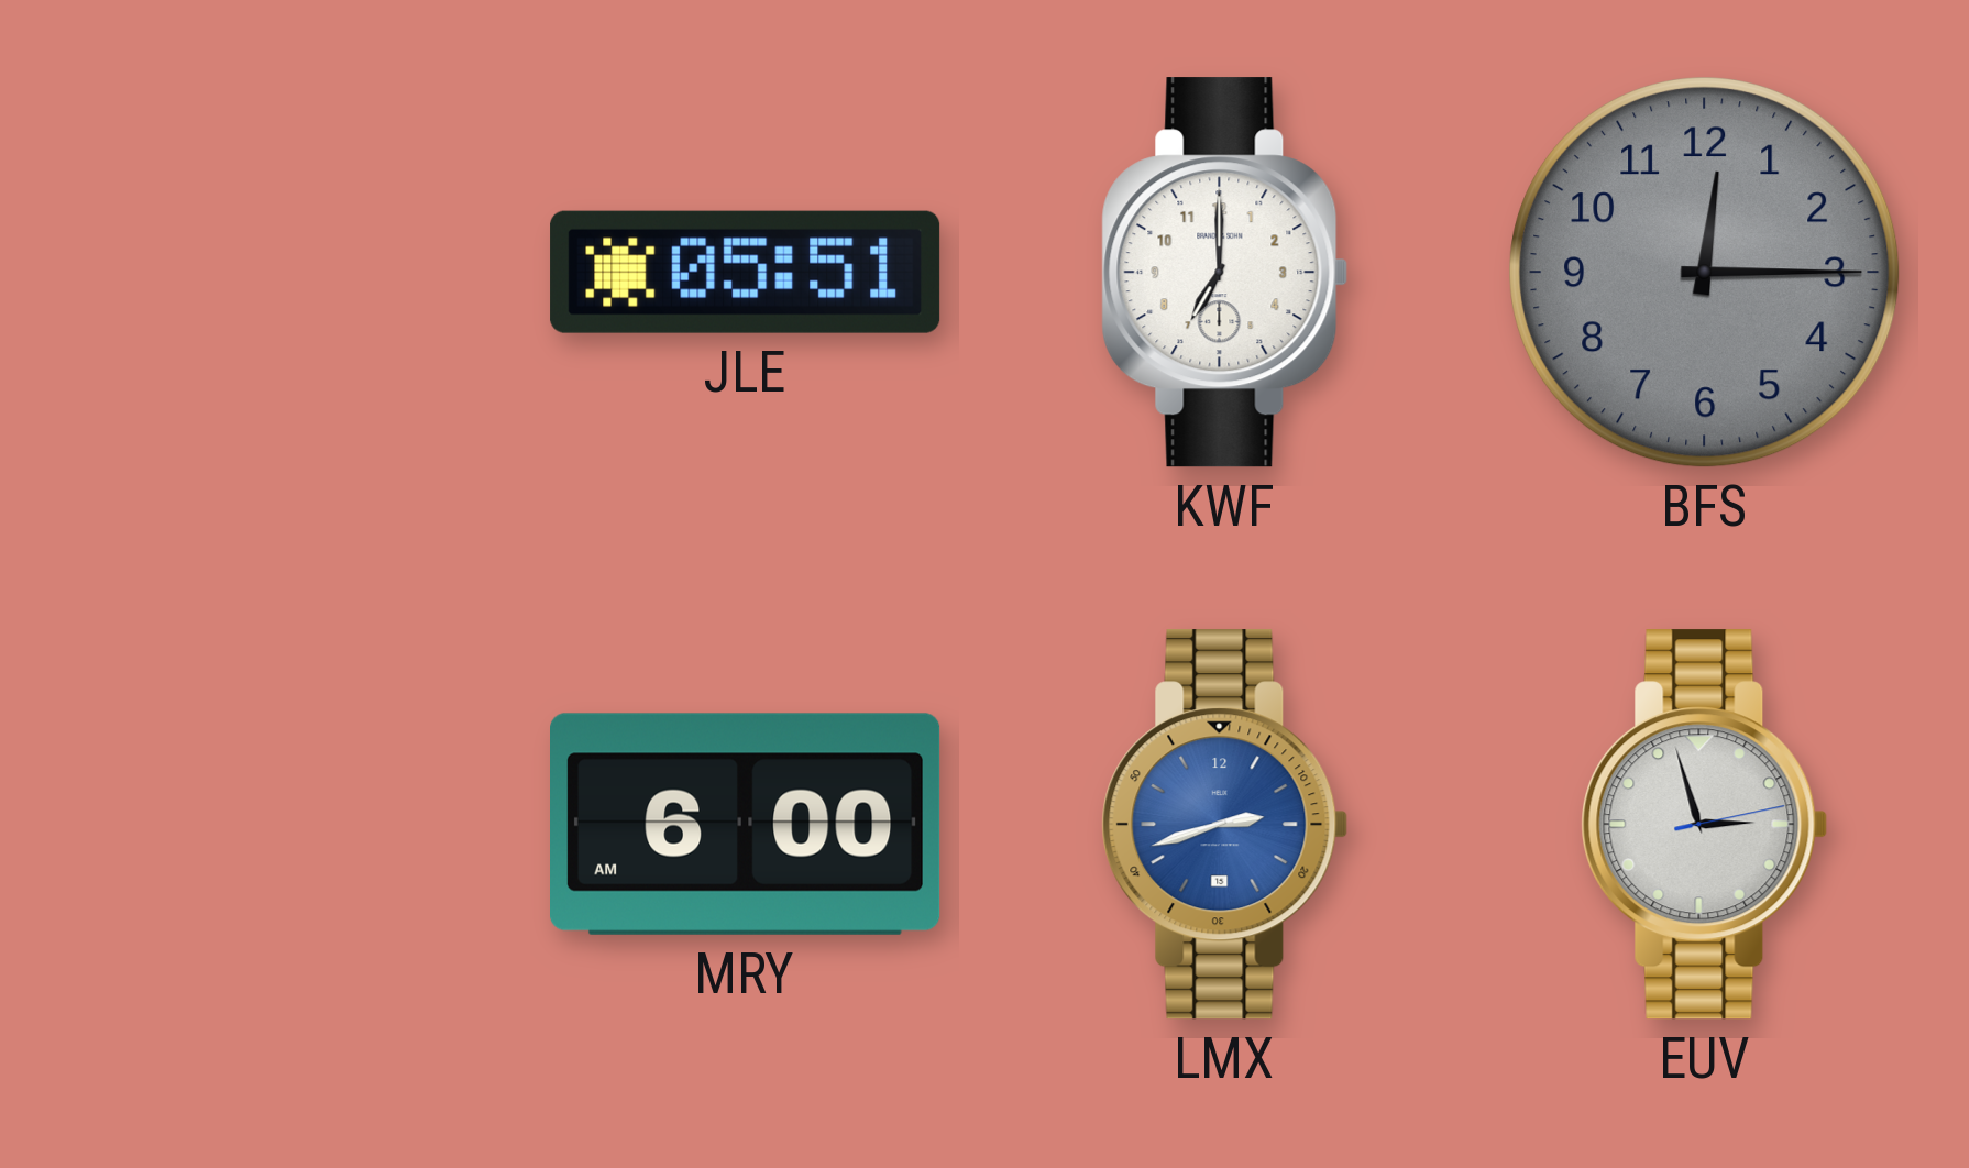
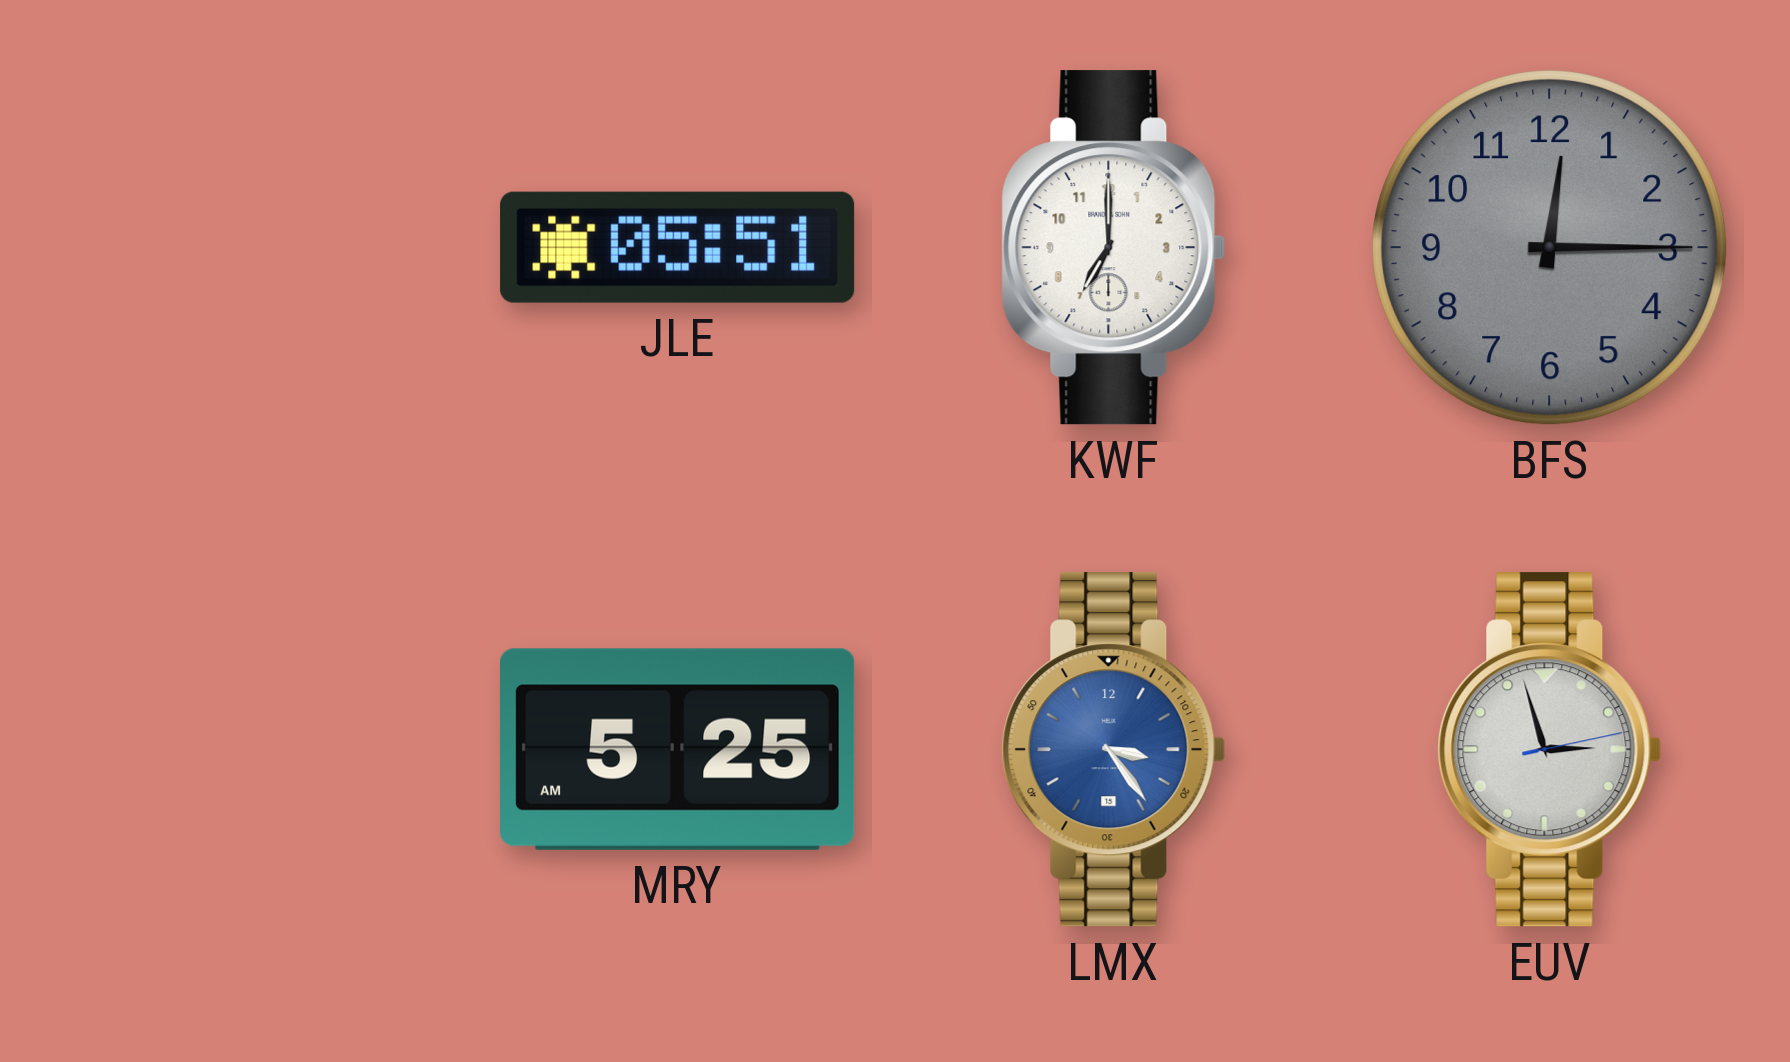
MRY: 6:00 -> 5:25 (678, 749)
LMX: 2:42 -> 3:24 (1114, 750)
